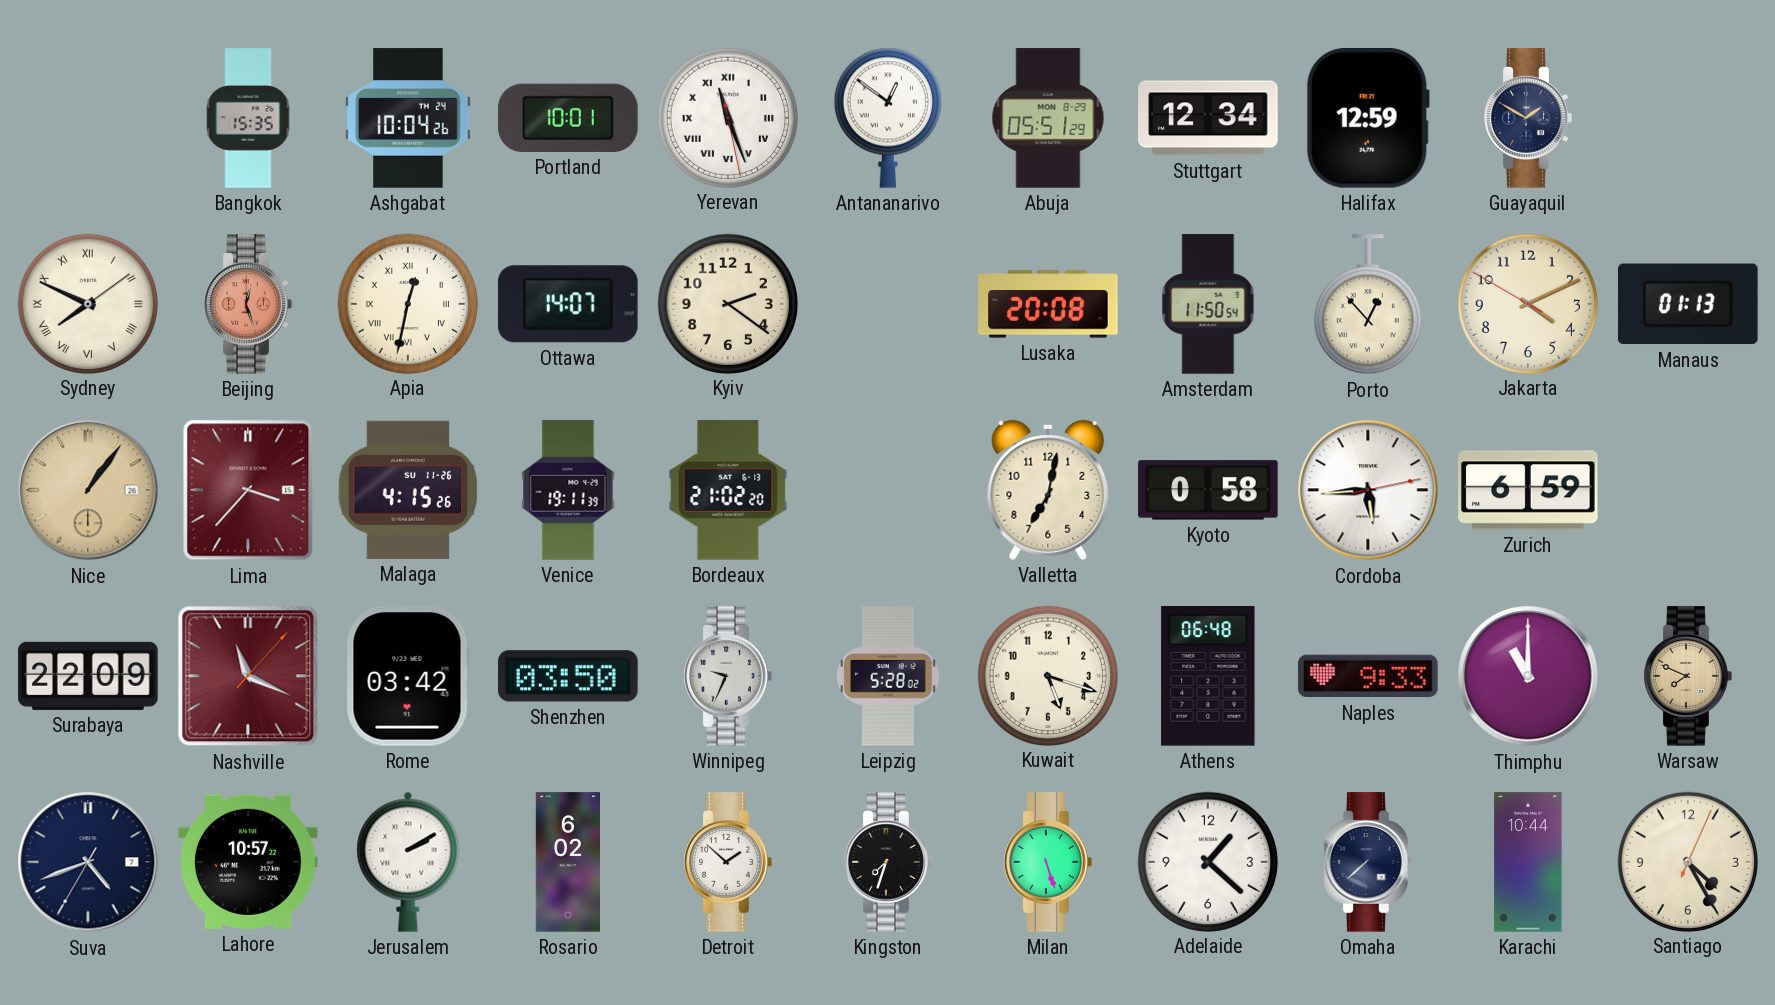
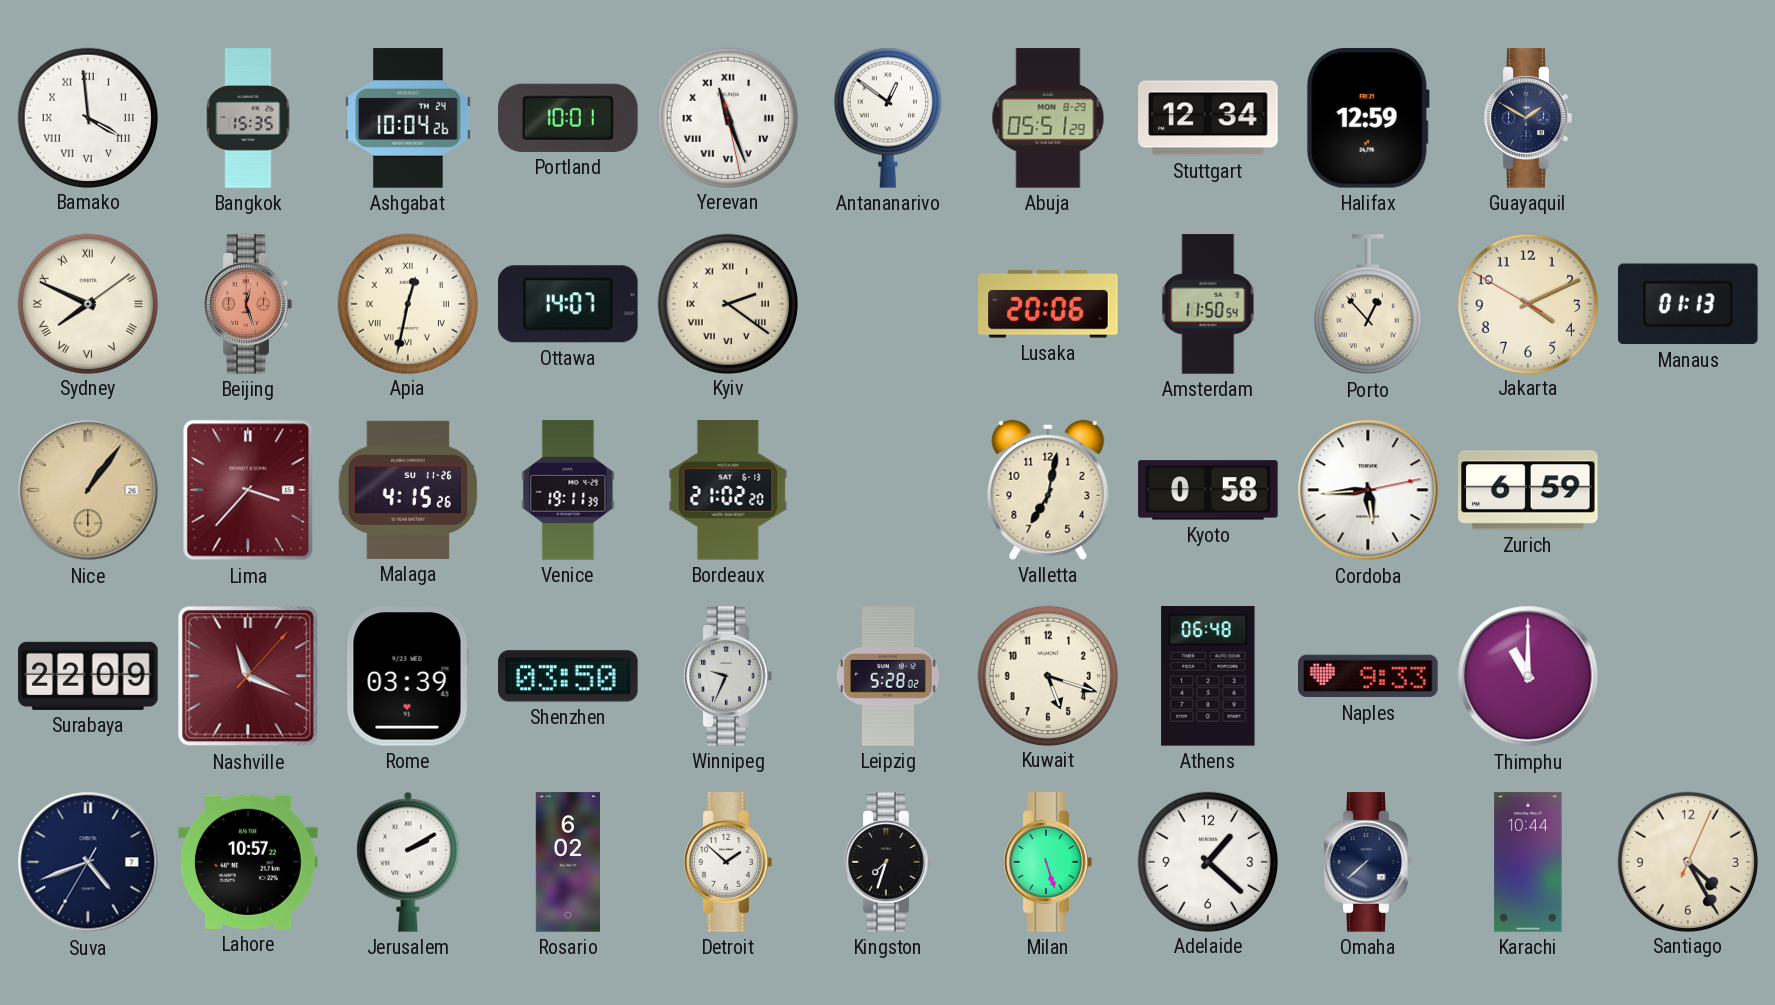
Bamako: none -> 3:59 (87, 117)
Kyiv numerals: Arabic -> Roman (727, 303)
Lusaka: 20:08 -> 20:06 (1048, 304)
Rome: 03:42 -> 03:39 (408, 677)
Warsaw: 7:49 -> none (1688, 676)
